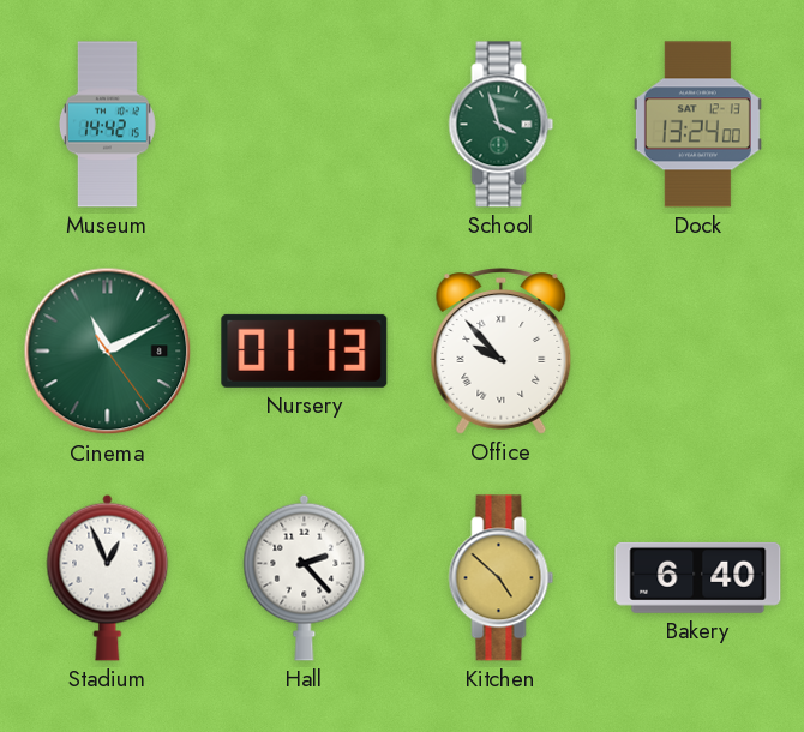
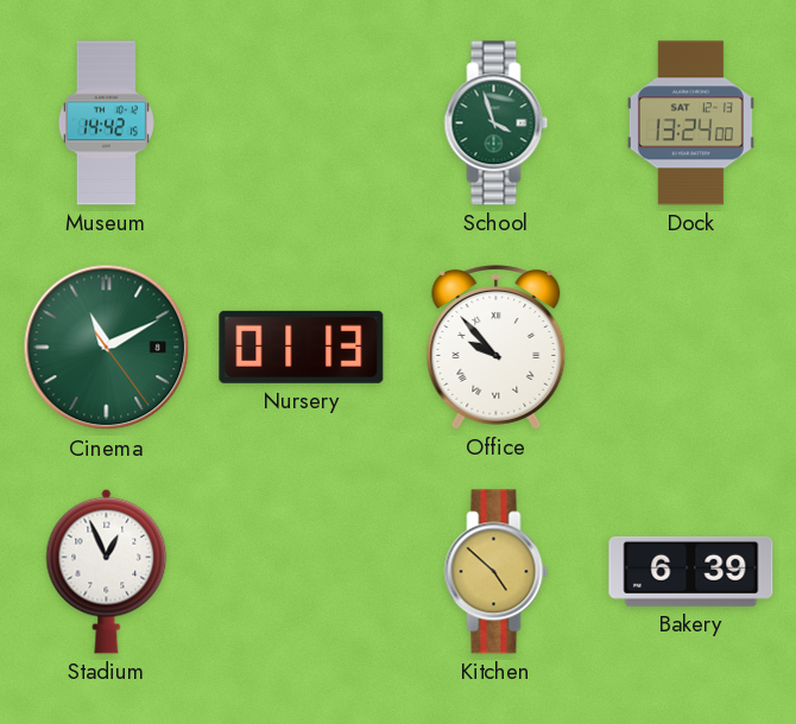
Hall: 2:23 -> none (305, 577)
Bakery: 6:40 -> 6:39 (691, 571)
